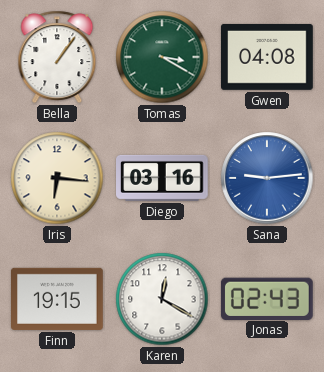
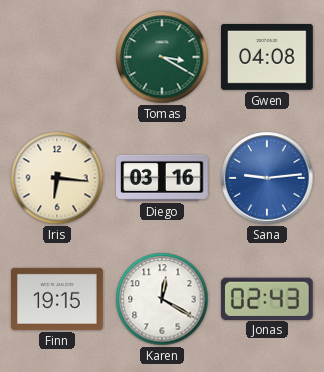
Bella: 1:06 -> none (57, 57)
